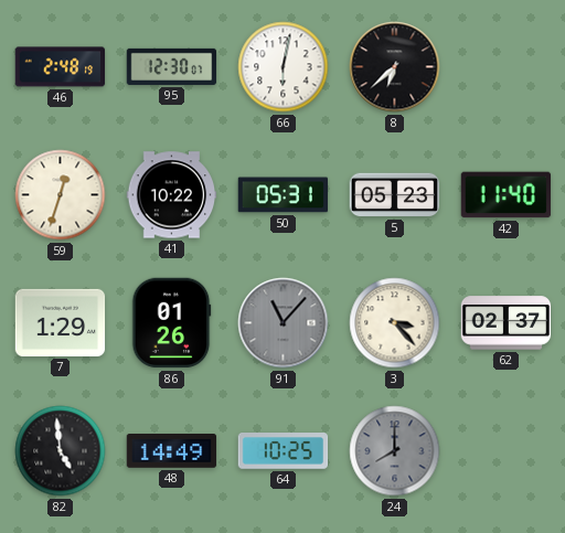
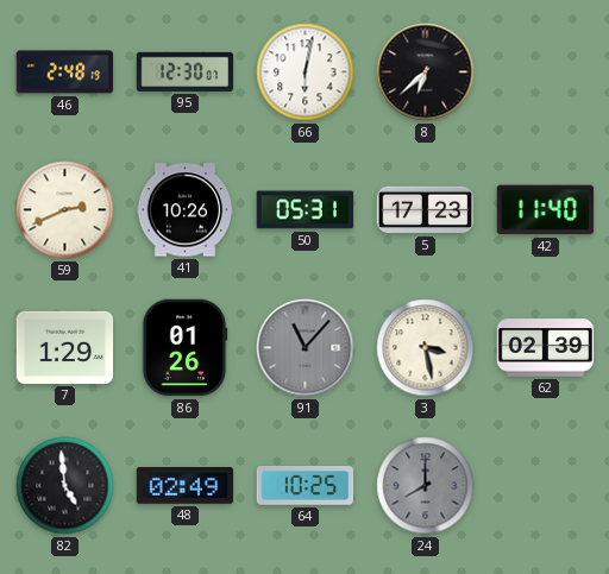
59: 12:33 -> 2:41 (65, 210)
41: 10:22 -> 10:26 (186, 210)
5: 05:23 -> 17:23 (426, 210)
3: 3:23 -> 3:28 (426, 348)
62: 02:37 -> 02:39 (546, 348)
48: 14:49 -> 02:49 (186, 486)
